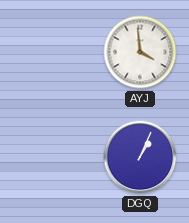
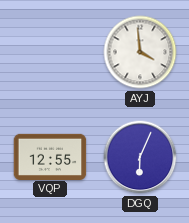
VQP: none -> 12:55 (50, 156)
DGQ: 1:04 -> 6:04 (140, 157)
